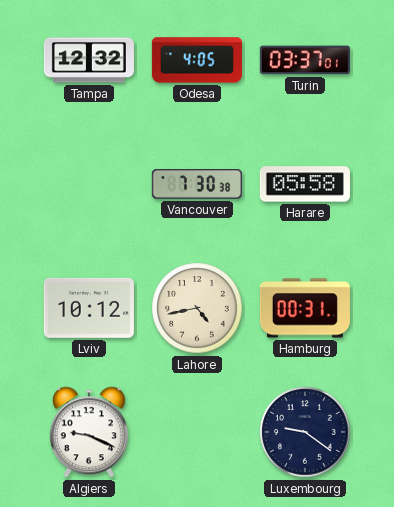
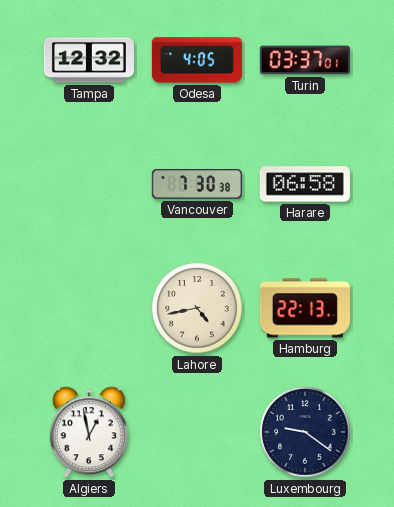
Harare: 05:58 -> 06:58 (305, 184)
Lviv: 10:12 -> none (89, 308)
Hamburg: 00:31 -> 22:13 (305, 308)
Algiers: 9:19 -> 12:58 (89, 432)
